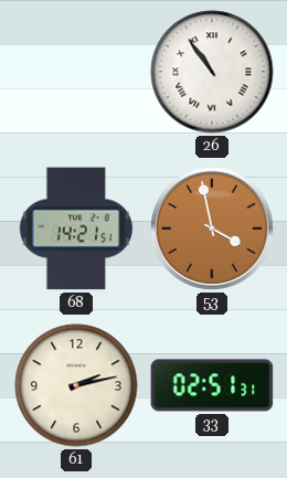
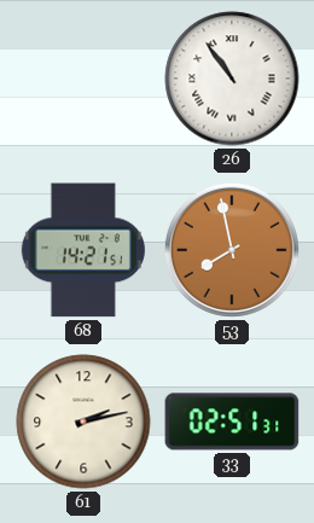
53: 3:58 -> 7:58 (232, 250)
